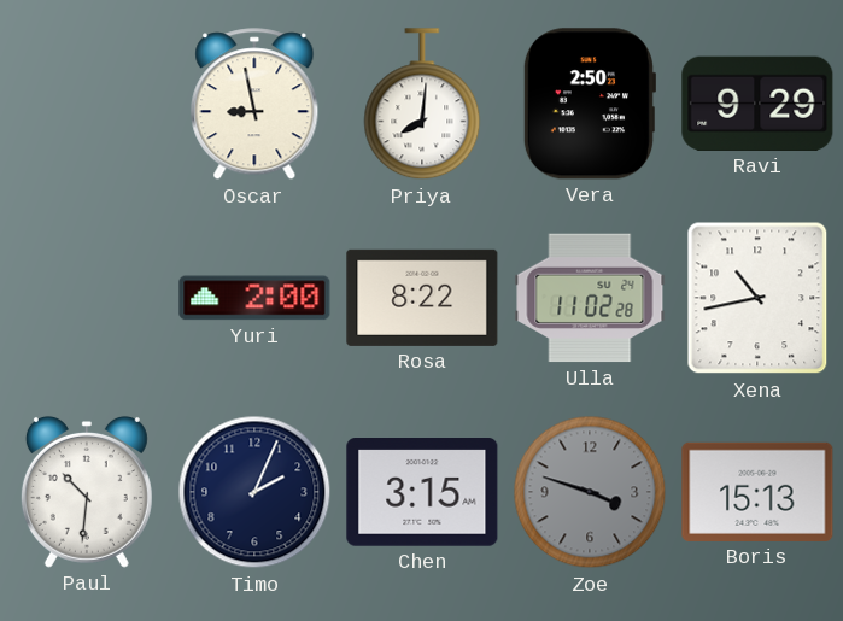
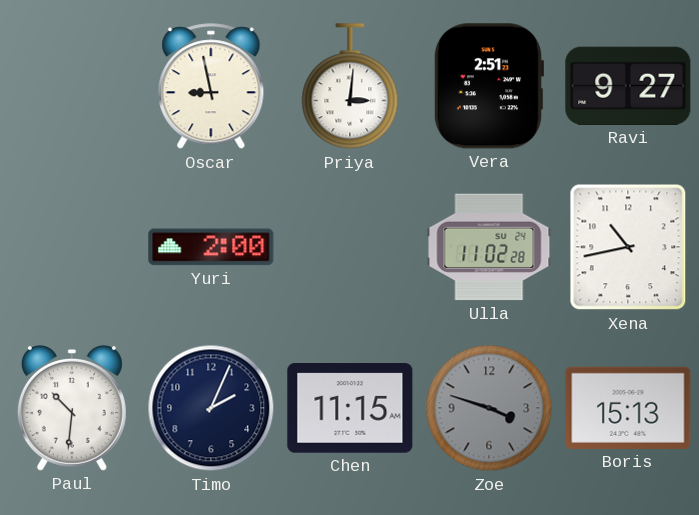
Priya: 8:01 -> 3:01 (350, 87)
Vera: 2:50 -> 2:51 (488, 86)
Ravi: 9:29 -> 9:27 (628, 86)
Rosa: 8:22 -> none (422, 298)
Chen: 3:15 -> 11:15 (350, 409)
